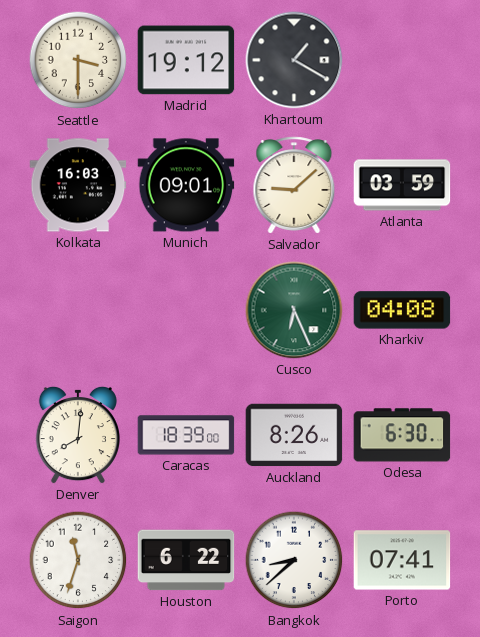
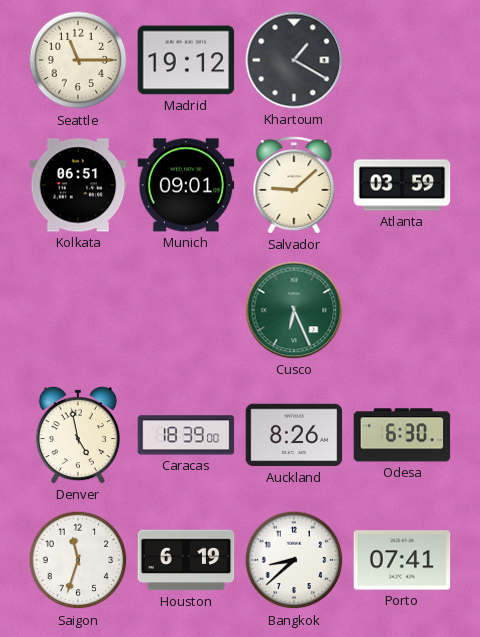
Seattle: 3:30 -> 11:15 (78, 60)
Kolkata: 16:03 -> 06:51 (78, 185)
Kharkiv: 04:08 -> none (402, 310)
Denver: 8:01 -> 4:58 (78, 435)
Houston: 6:22 -> 6:19 (186, 560)
